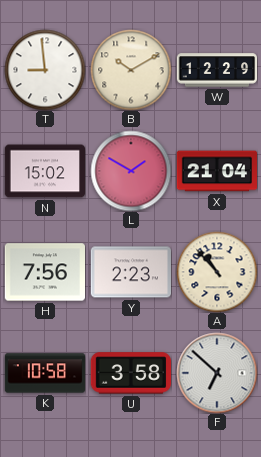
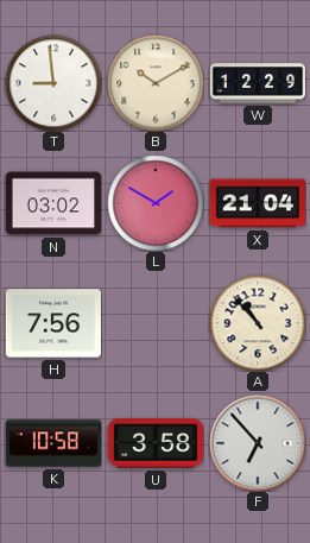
N: 15:02 -> 03:02 (53, 203)
Y: 2:23 -> none (130, 272)
F: 6:52 -> 6:53 (258, 443)
